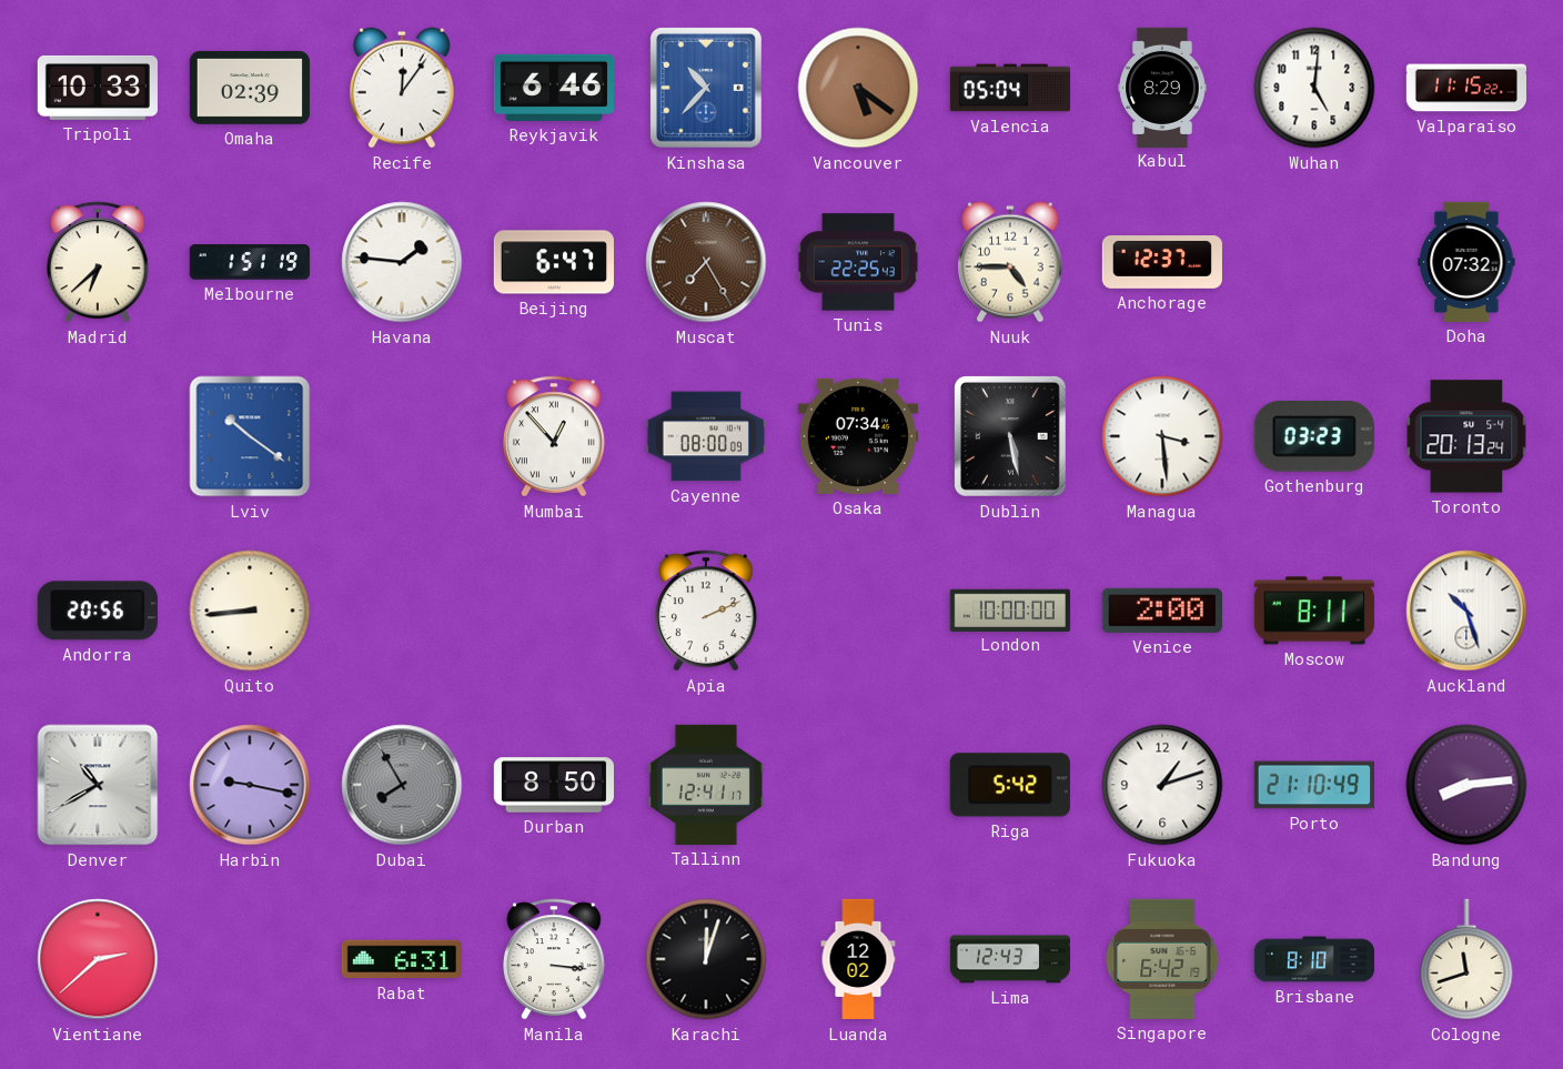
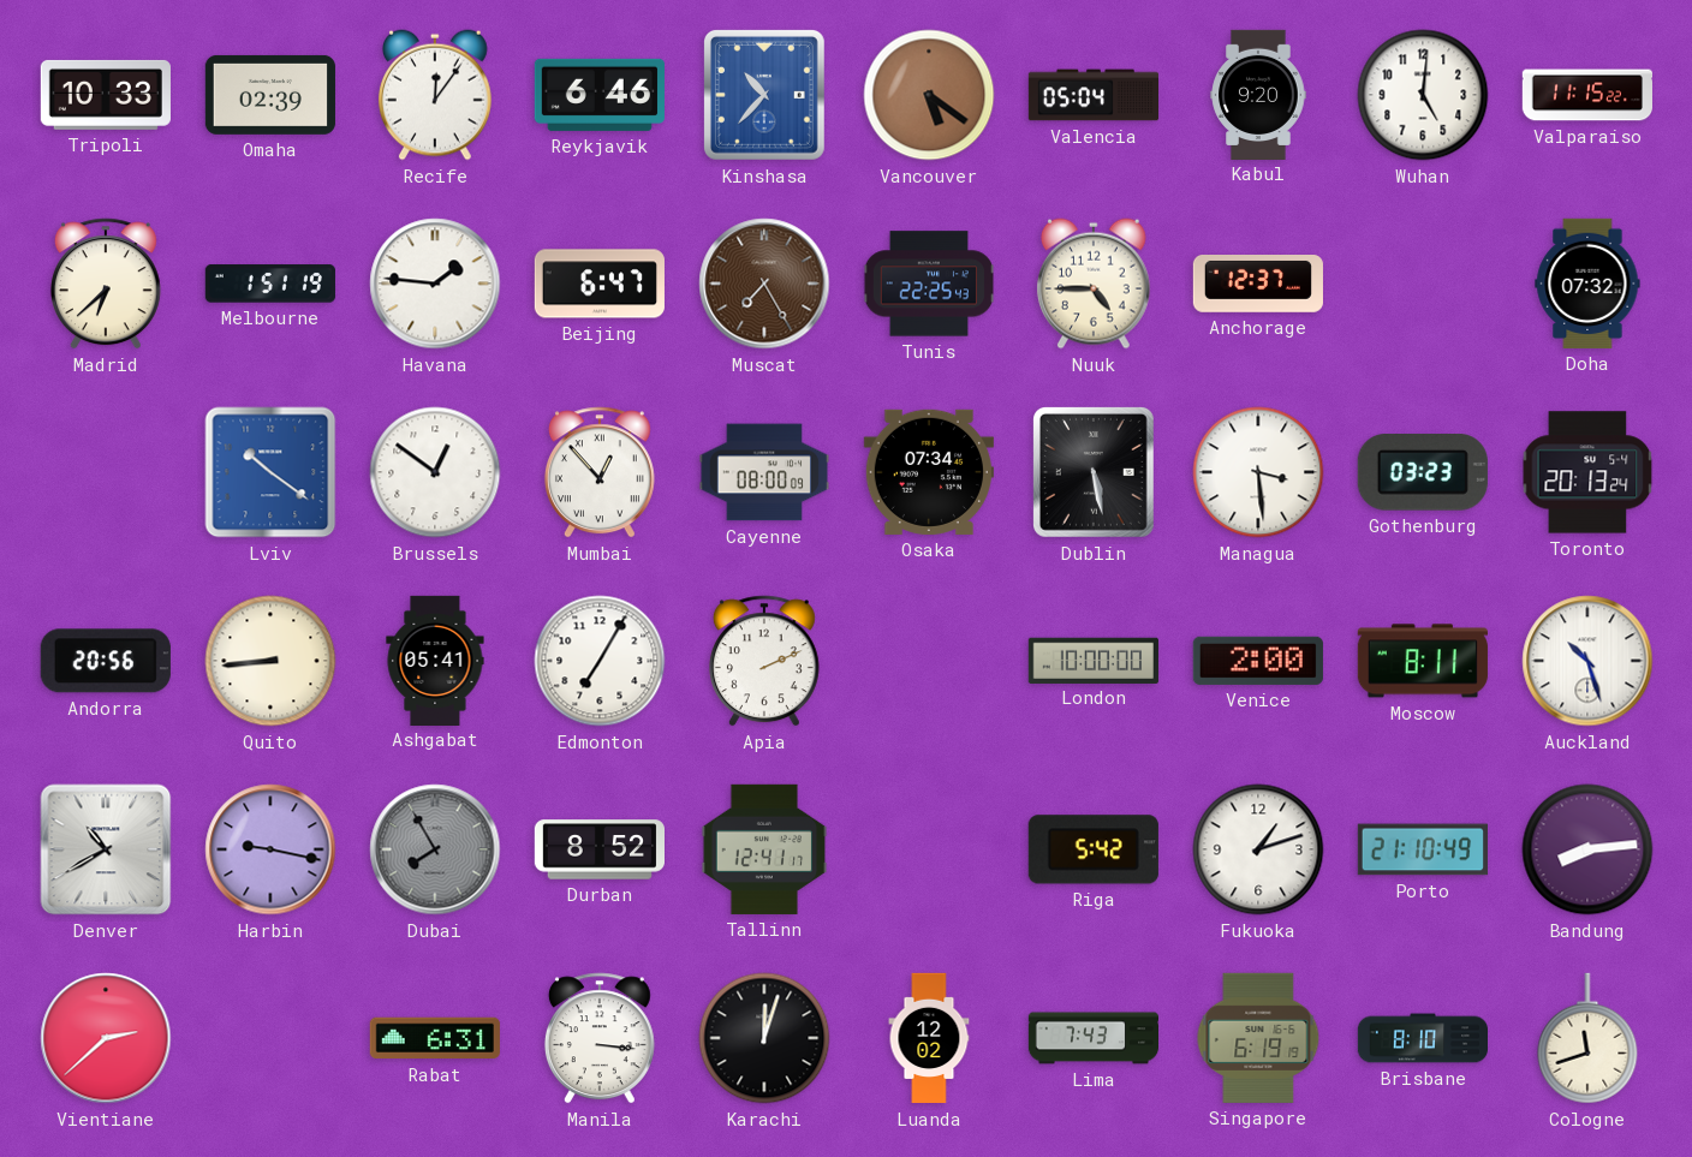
Kabul: 8:29 -> 9:20 (1258, 94)
Brussels: none -> 12:51 (435, 472)
Ashgabat: none -> 05:41 (435, 660)
Edmonton: none -> 7:05 (600, 661)
Durban: 8:50 -> 8:52 (598, 849)
Lima: 12:43 -> 7:43 (1094, 1038)
Singapore: 6:42 -> 6:19 (1258, 1038)
